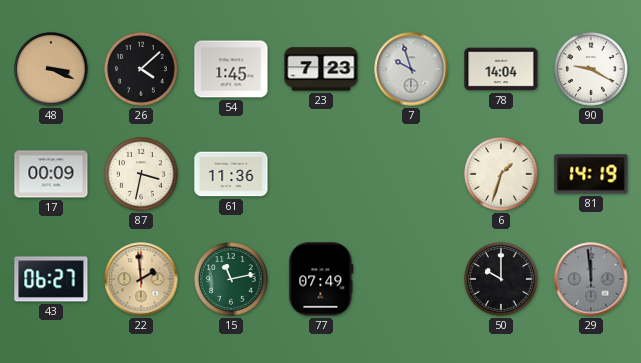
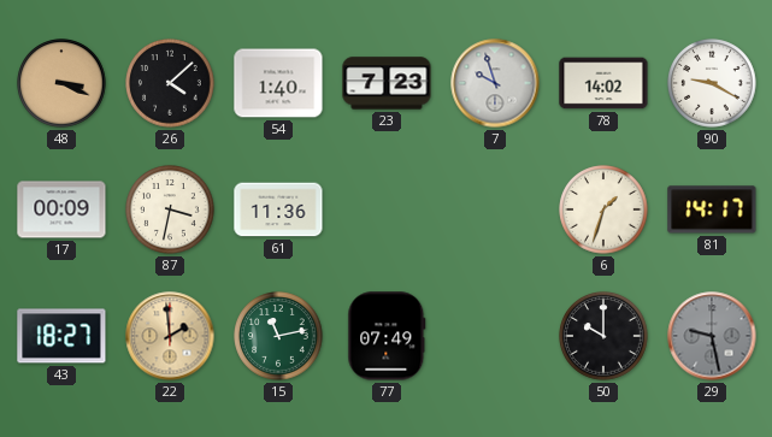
54: 1:45 -> 1:40 (278, 83)
78: 14:04 -> 14:02 (603, 83)
81: 14:19 -> 14:17 (712, 209)
43: 06:27 -> 18:27 (61, 336)
29: 11:59 -> 9:28 (712, 336)
